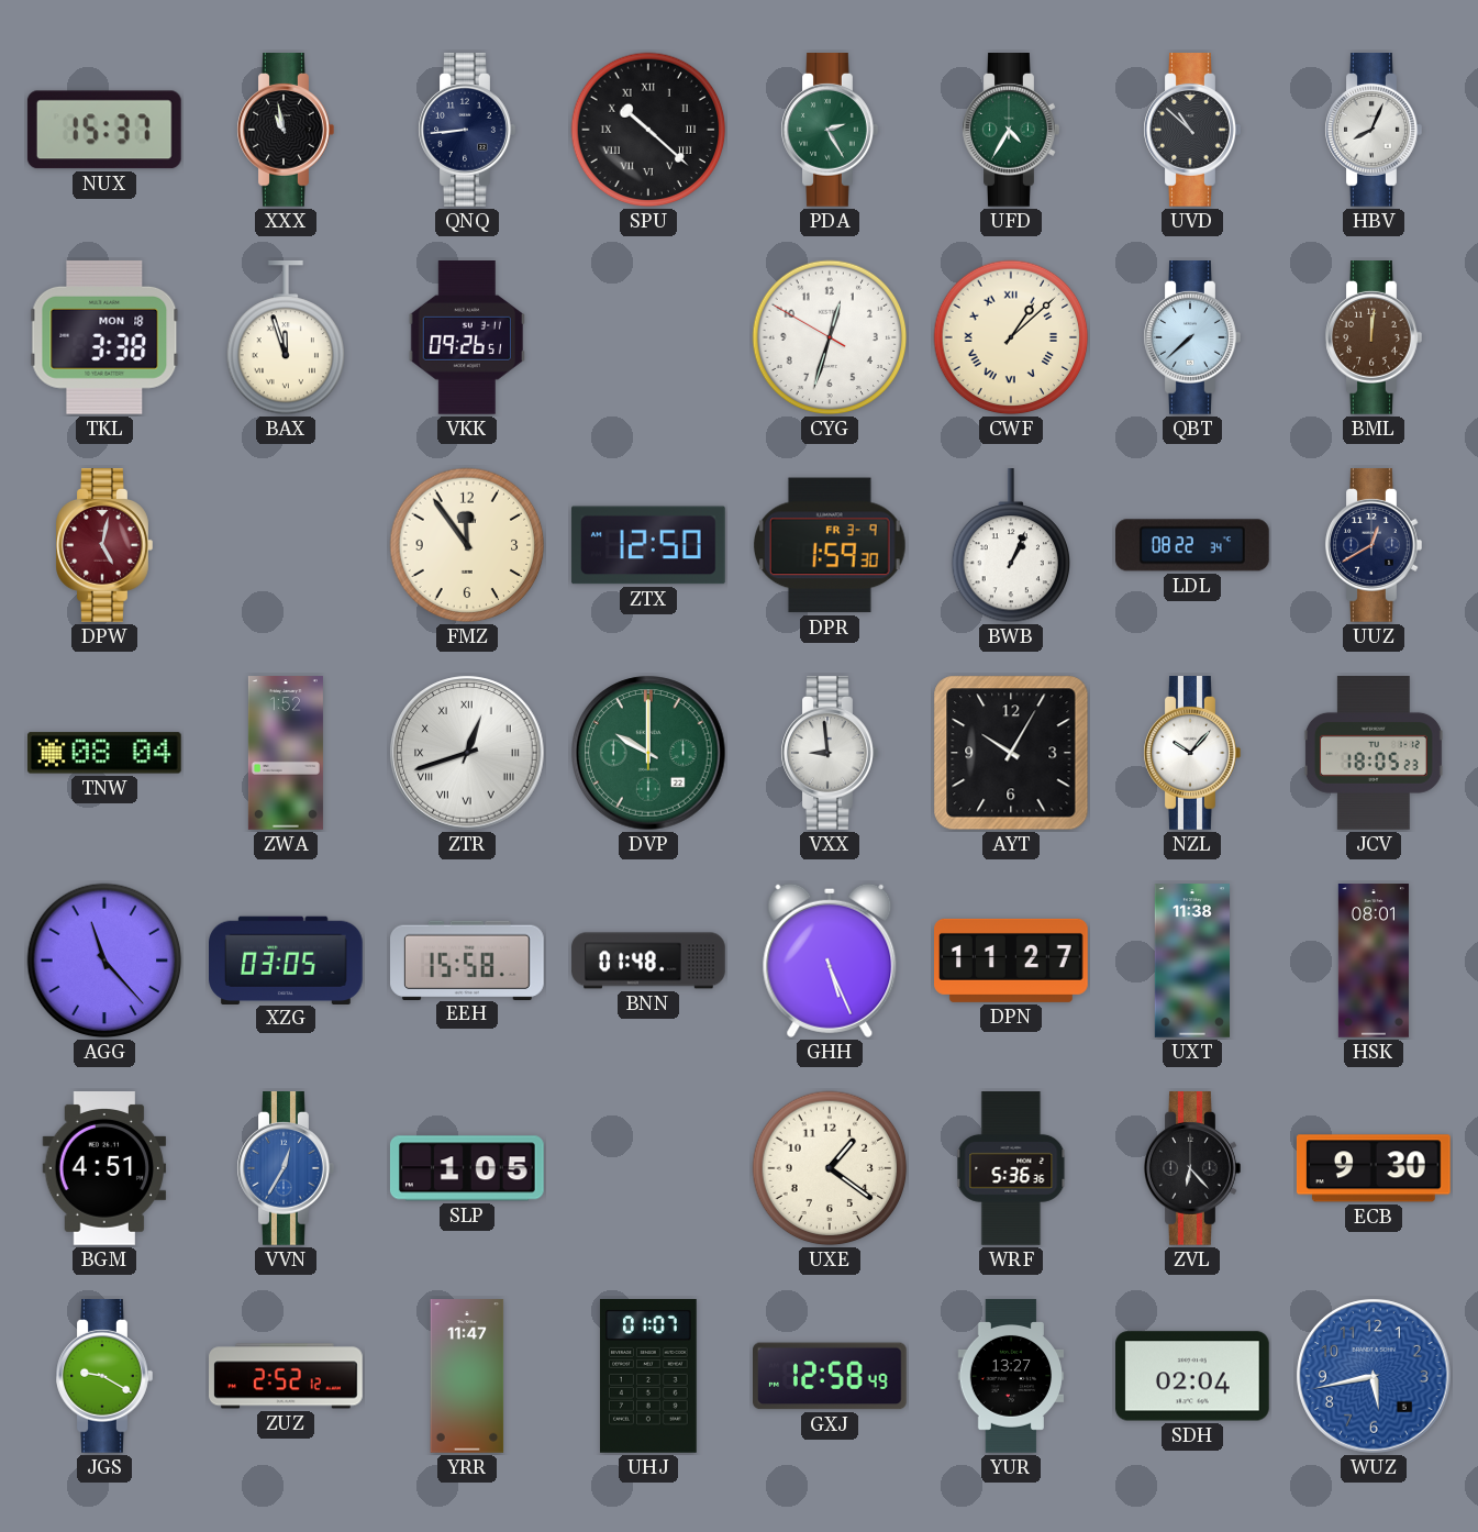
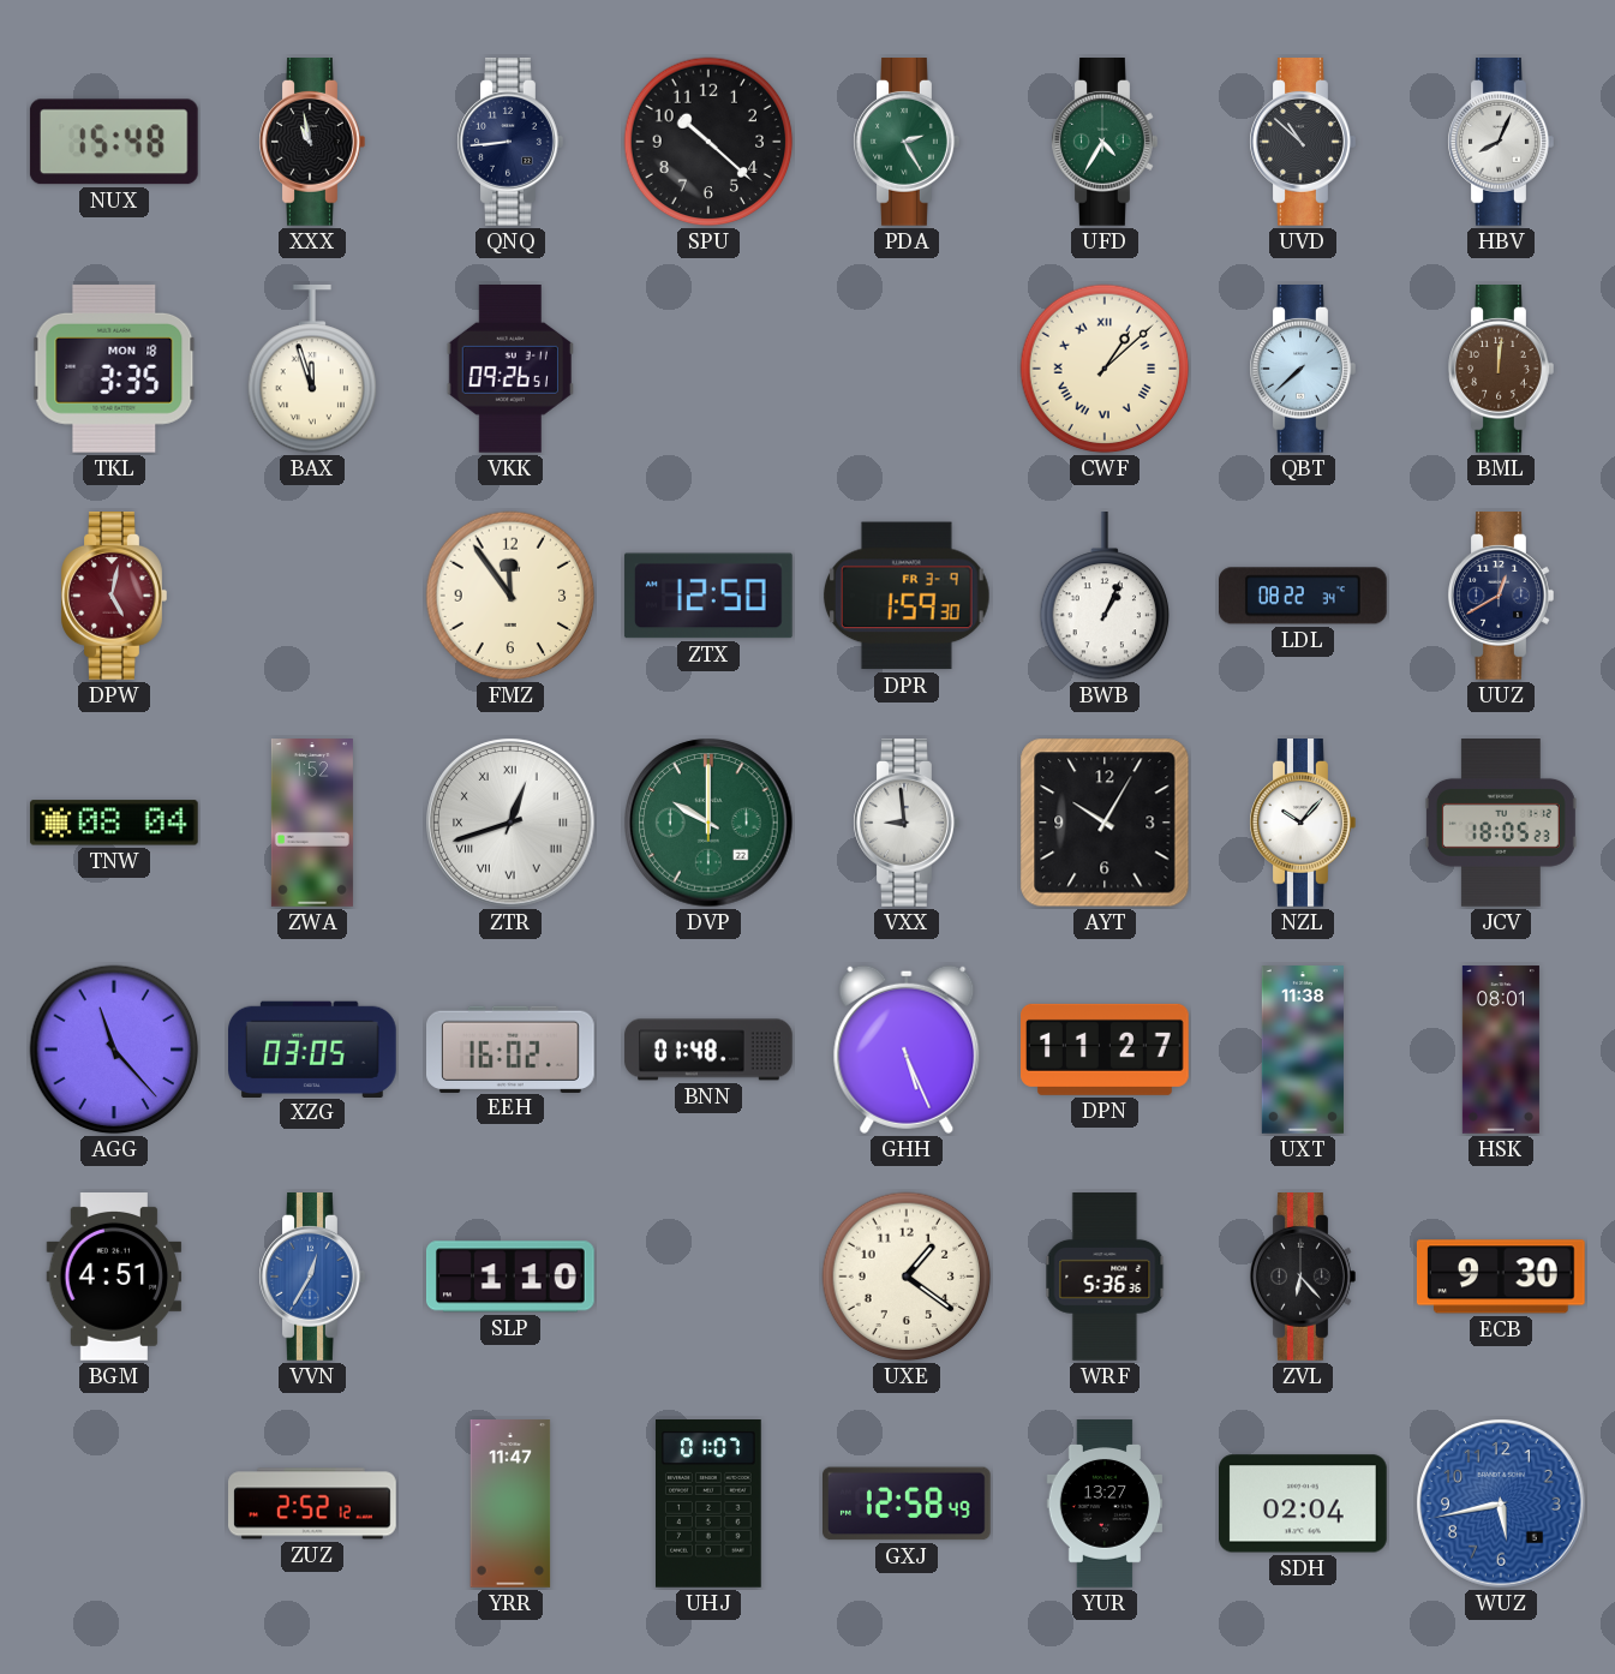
NUX: 15:37 -> 15:48 (114, 142)
SPU numerals: Roman -> Arabic (708, 142)
TKL: 3:38 -> 3:35 (114, 369)
CYG: 12:32 -> none (830, 337)
EEH: 15:58 -> 16:02 (512, 1048)
SLP: 1:05 -> 1:10 (510, 1277)
JGS: 9:20 -> none (104, 1377)
